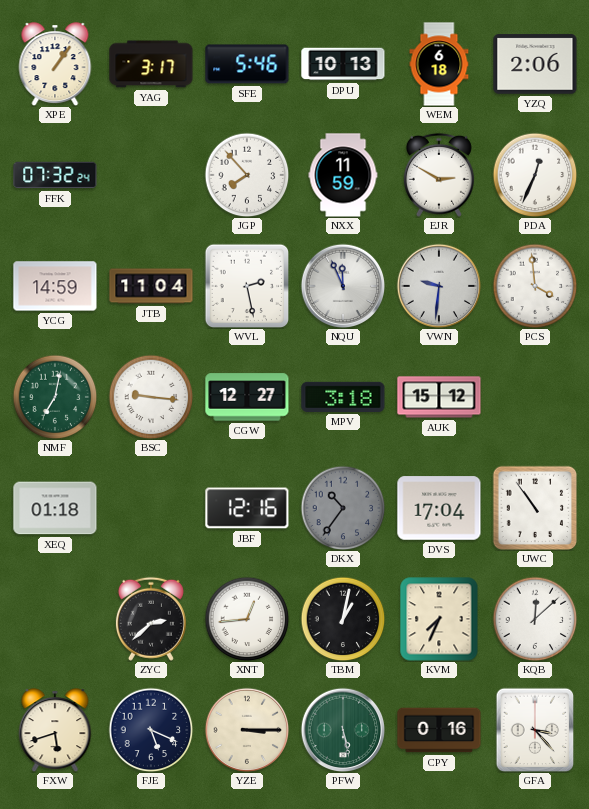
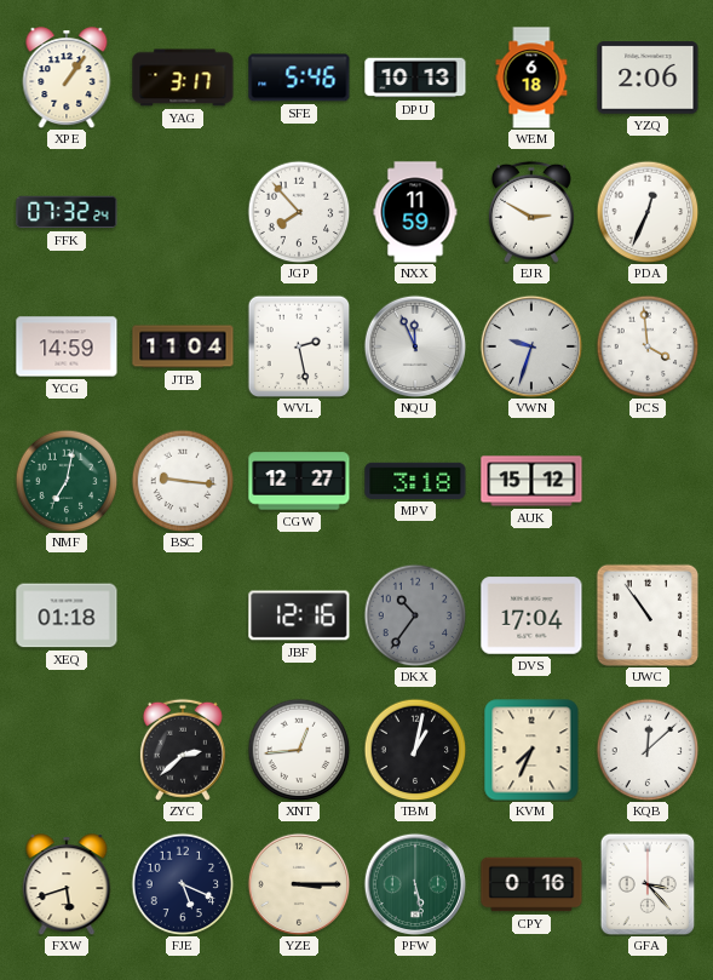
VWN: 9:31 -> 9:33 (531, 346)
